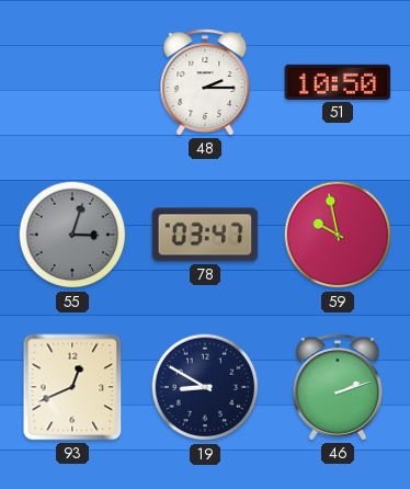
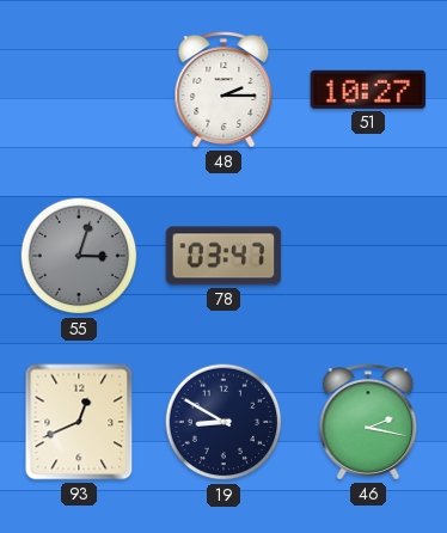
51: 10:50 -> 10:27 (368, 90)
59: 9:58 -> none (338, 235)
46: 2:12 -> 2:17 (368, 422)
